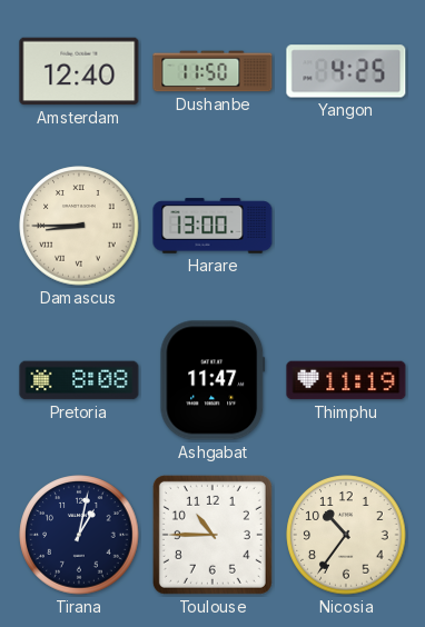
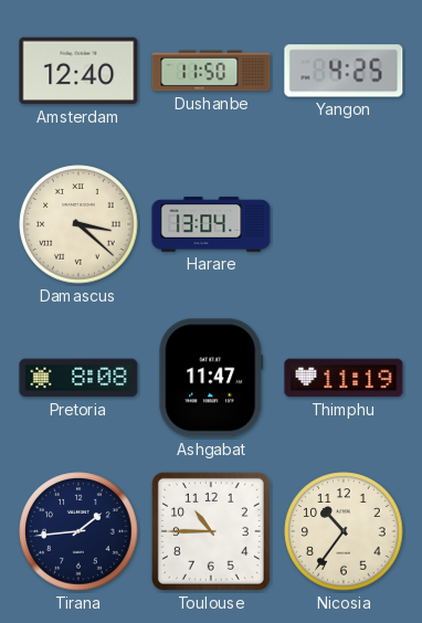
Damascus: 8:45 -> 3:22 (78, 224)
Harare: 13:00 -> 13:04 (211, 224)
Tirana: 1:02 -> 1:44 (78, 531)
